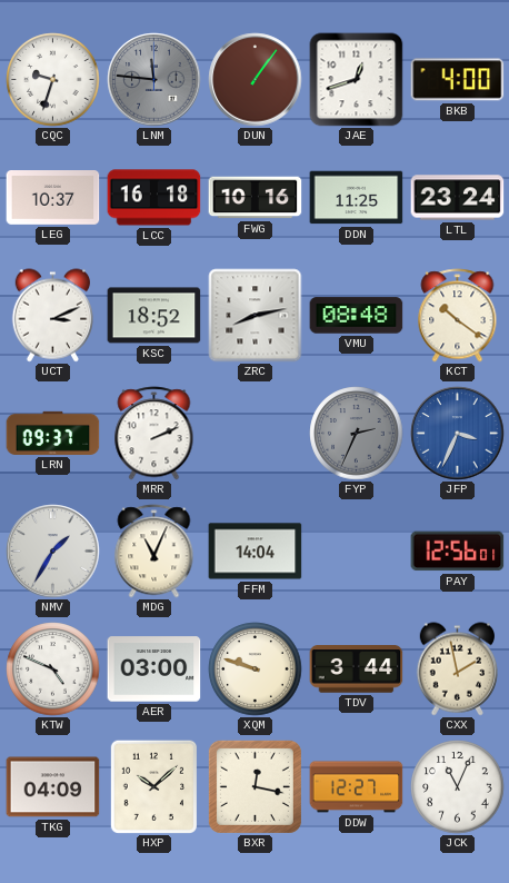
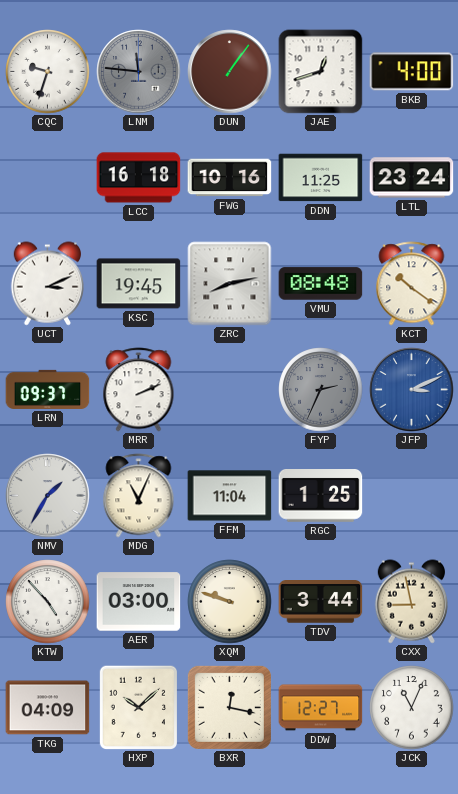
LEG: 10:37 -> none (53, 198)
KSC: 18:52 -> 19:45 (139, 284)
JFP: 3:34 -> 3:11 (412, 390)
FFM: 14:04 -> 11:04 (230, 496)
RGC: none -> 1:25 (321, 496)
PAY: 12:56 -> none (458, 552)
KTW: 4:49 -> 4:53 (48, 602)
CXX: 1:58 -> 8:58 (411, 602)
